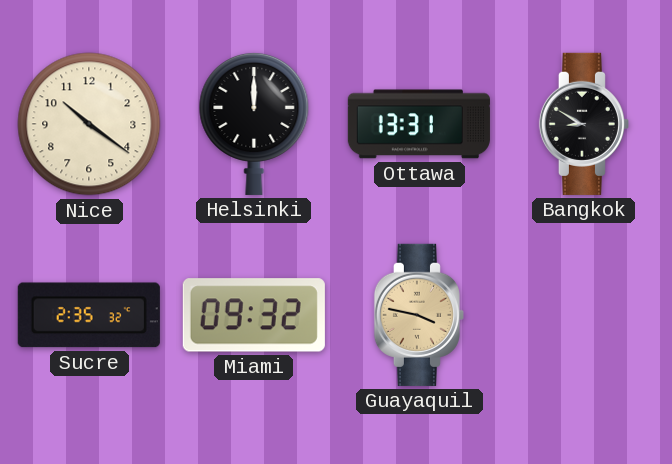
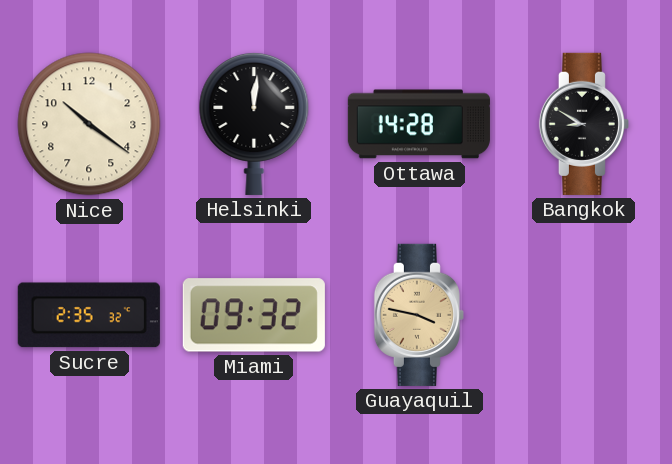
Helsinki: 12:00 -> 12:01 (254, 123)
Ottawa: 13:31 -> 14:28 (419, 124)
